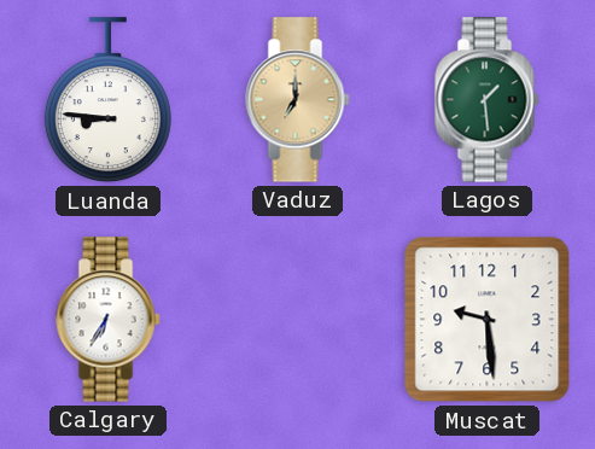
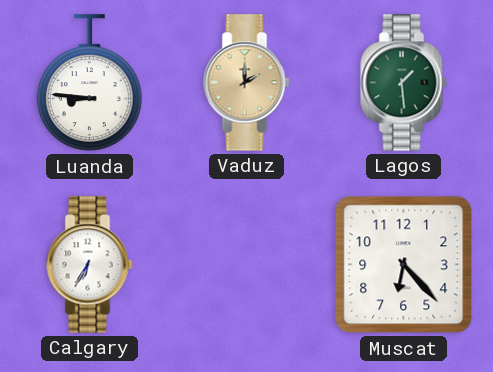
Vaduz: 7:00 -> 2:00 (247, 83)
Muscat: 9:29 -> 6:23 (404, 265)
